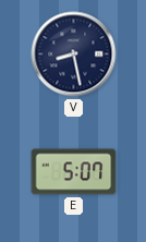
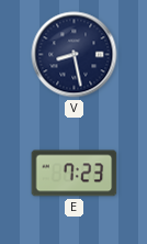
E: 5:07 -> 7:23 (75, 174)
